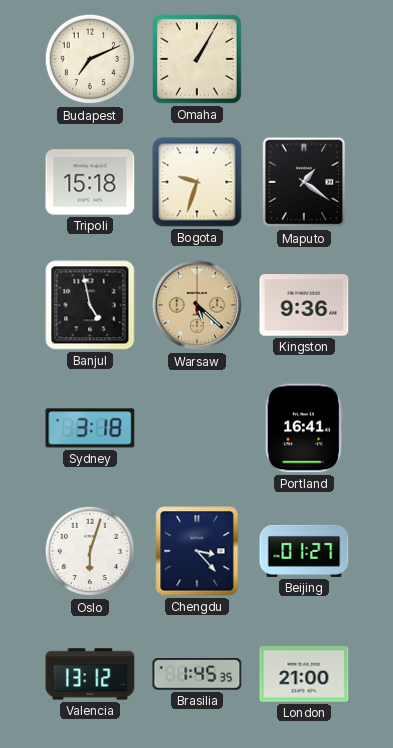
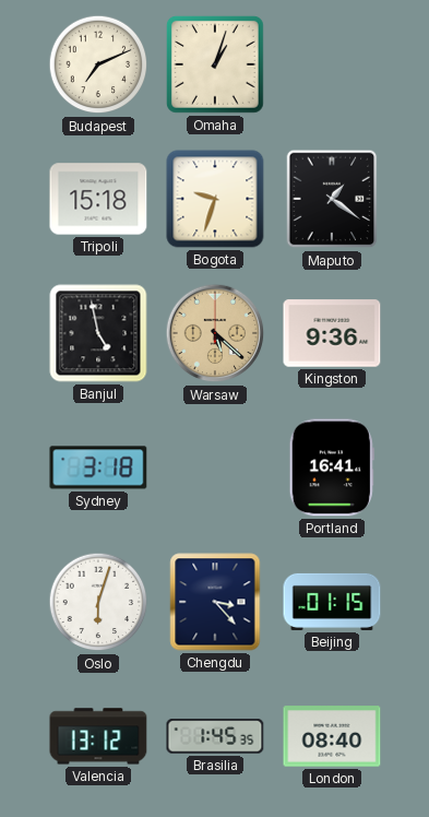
Omaha: 1:05 -> 1:03 (216, 66)
Beijing: 01:27 -> 01:15 (332, 602)
London: 21:00 -> 08:40 (332, 736)
